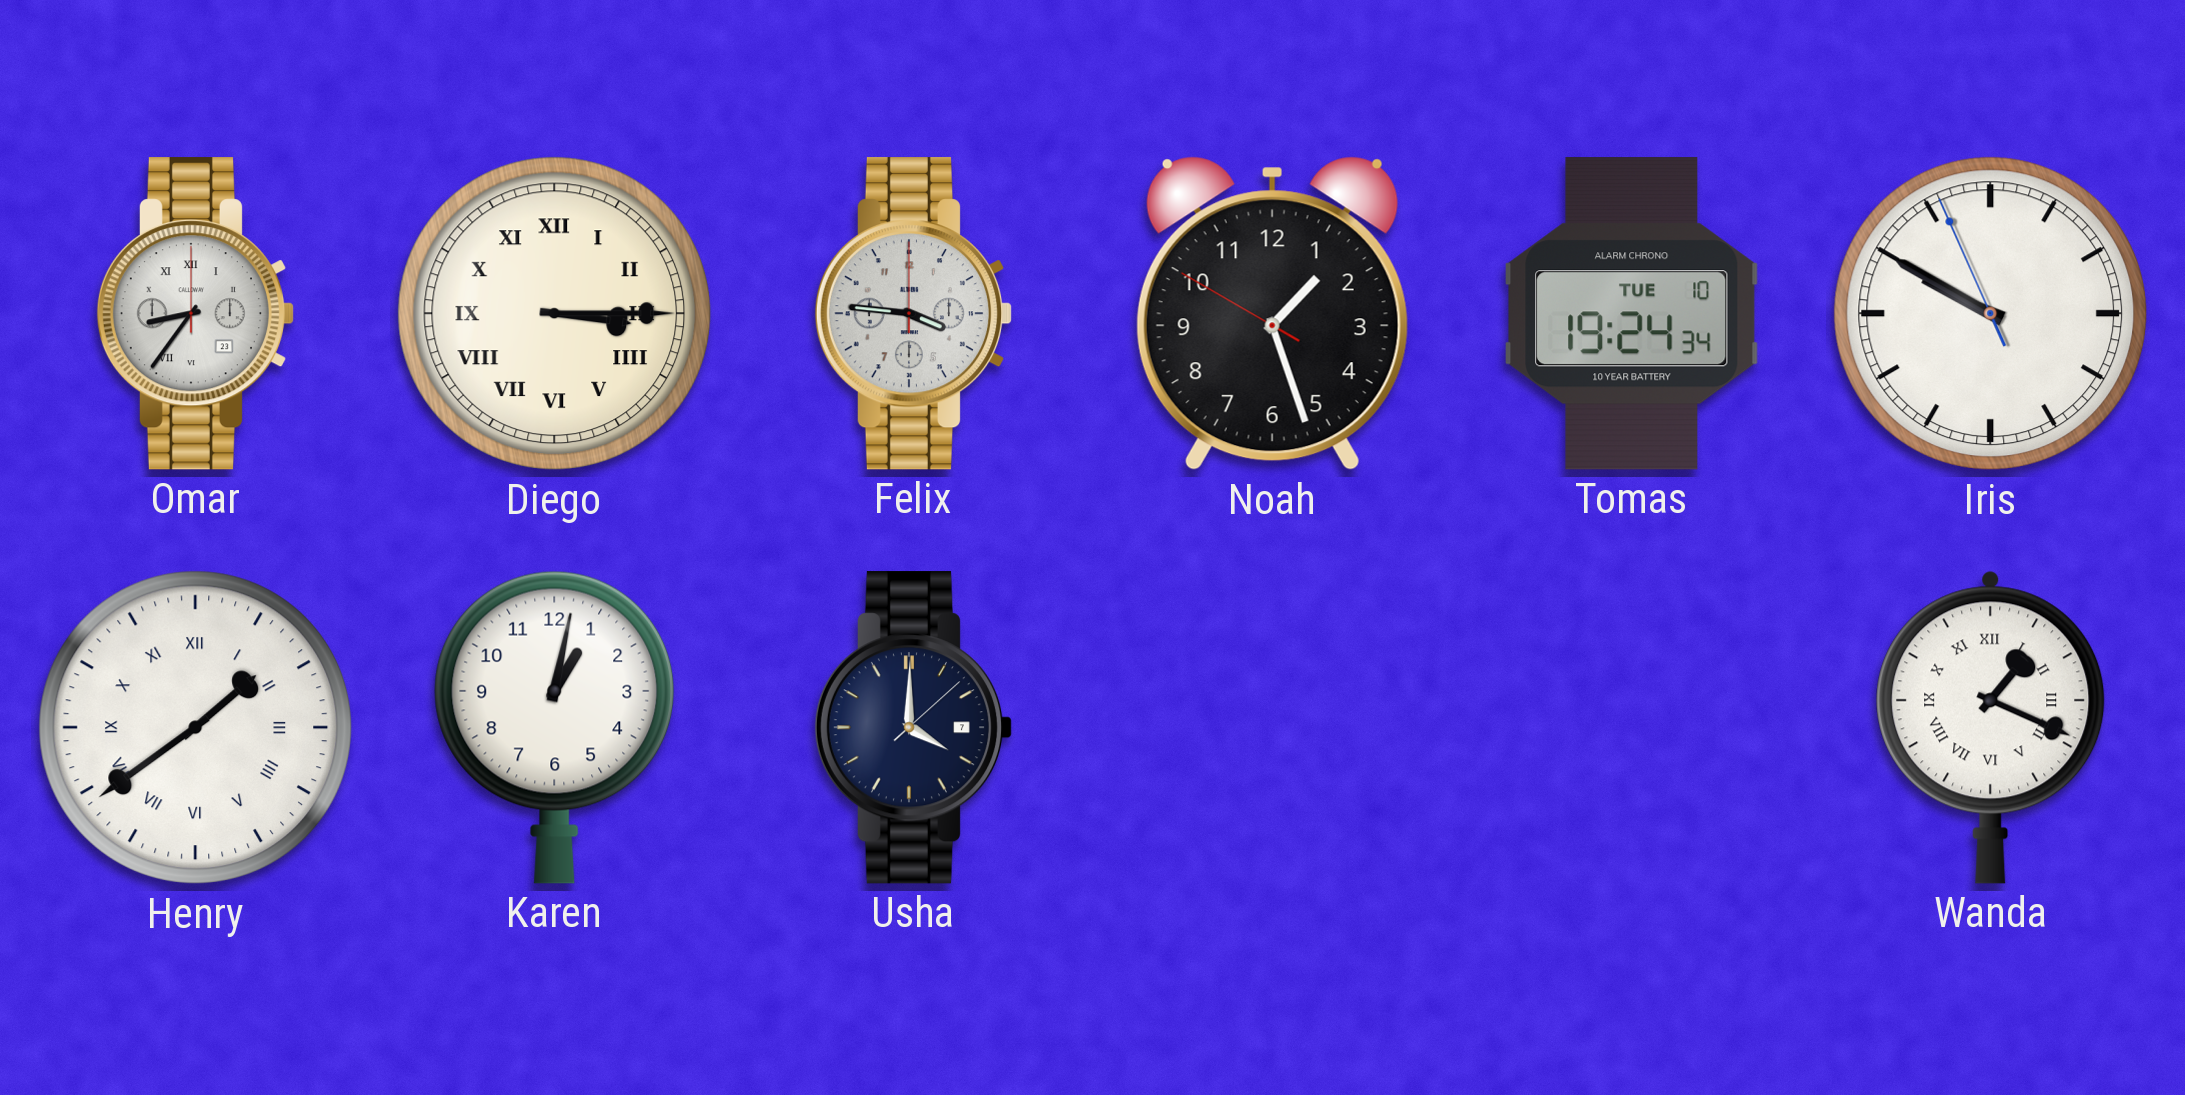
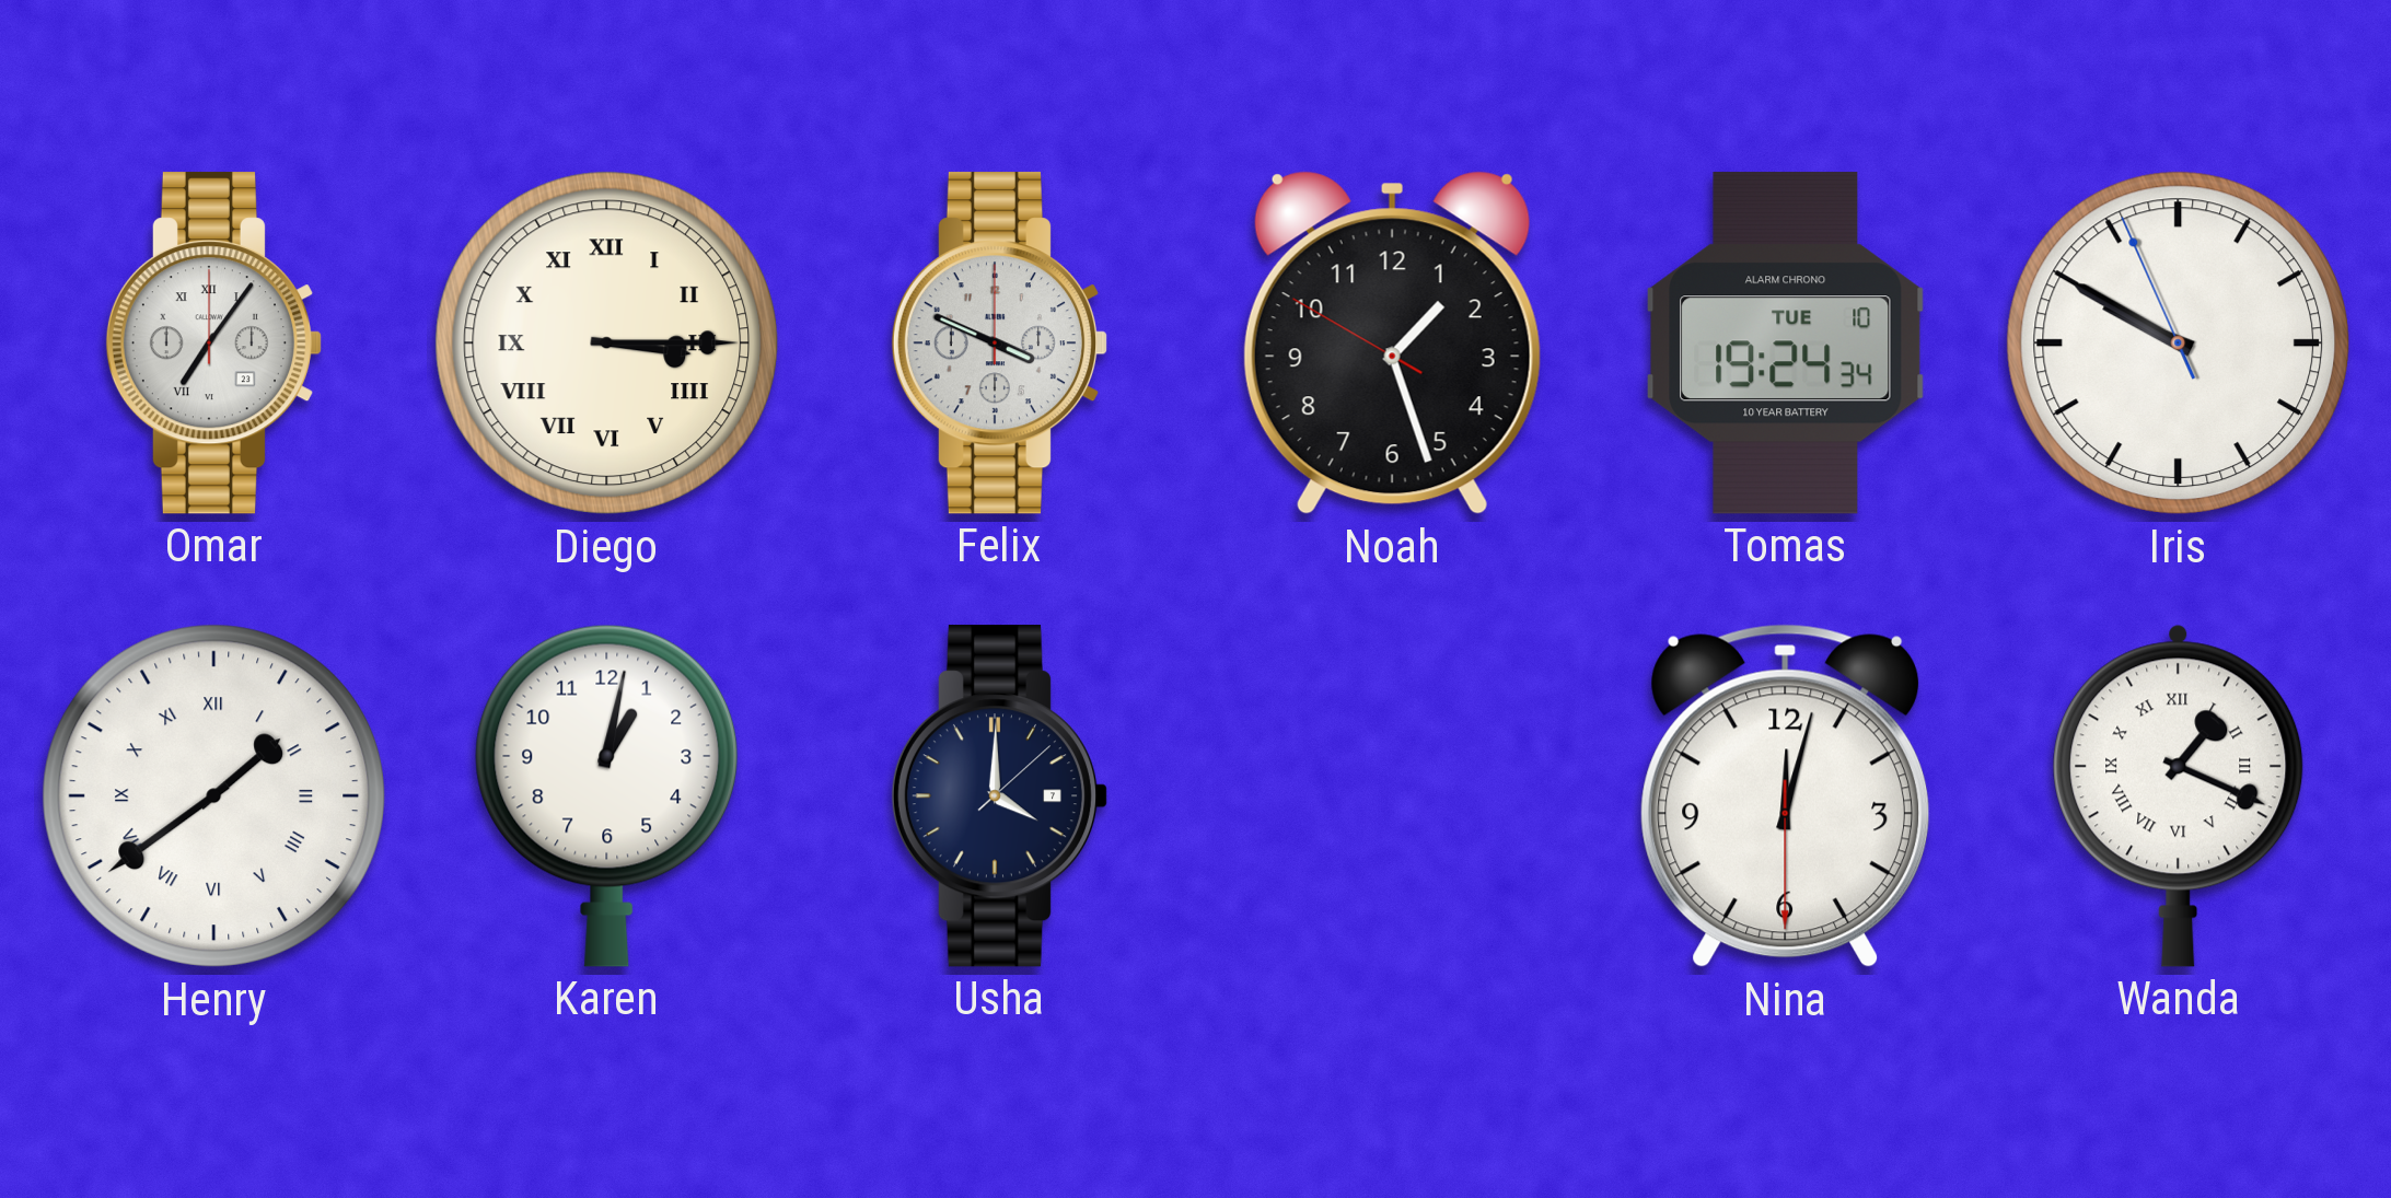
Omar: 8:36 -> 7:06 (214, 344)
Felix: 3:46 -> 3:49 (1000, 344)
Nina: none -> 12:02 (1786, 796)
